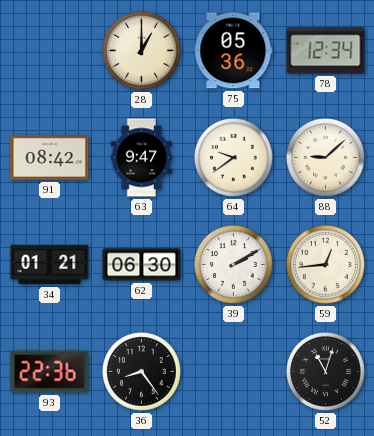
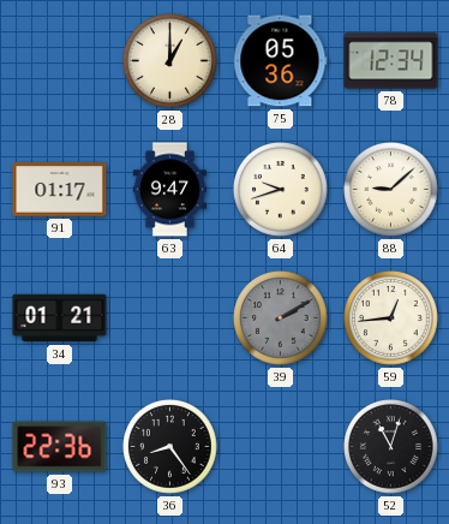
91: 08:42 -> 01:17 (60, 190)
64: 9:39 -> 9:42 (281, 190)
62: 06:30 -> none (142, 265)
39 dial: white -> grey (281, 318)
